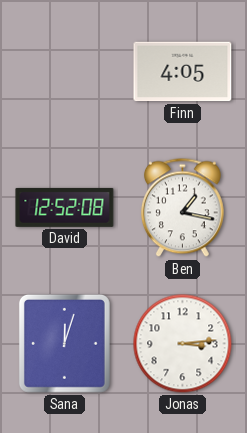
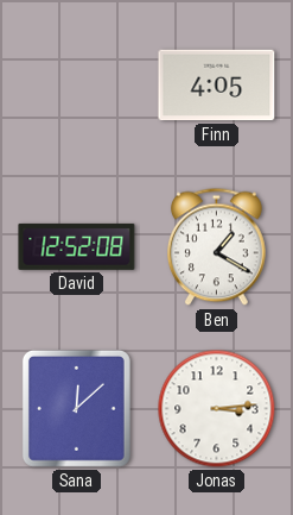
Ben: 1:17 -> 1:20 (217, 247)
Sana: 12:03 -> 12:08 (76, 408)
